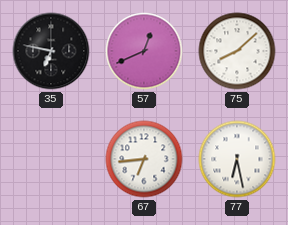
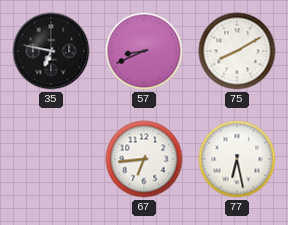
57: 12:41 -> 8:41 (144, 51)
75: 8:08 -> 8:10 (237, 51)
